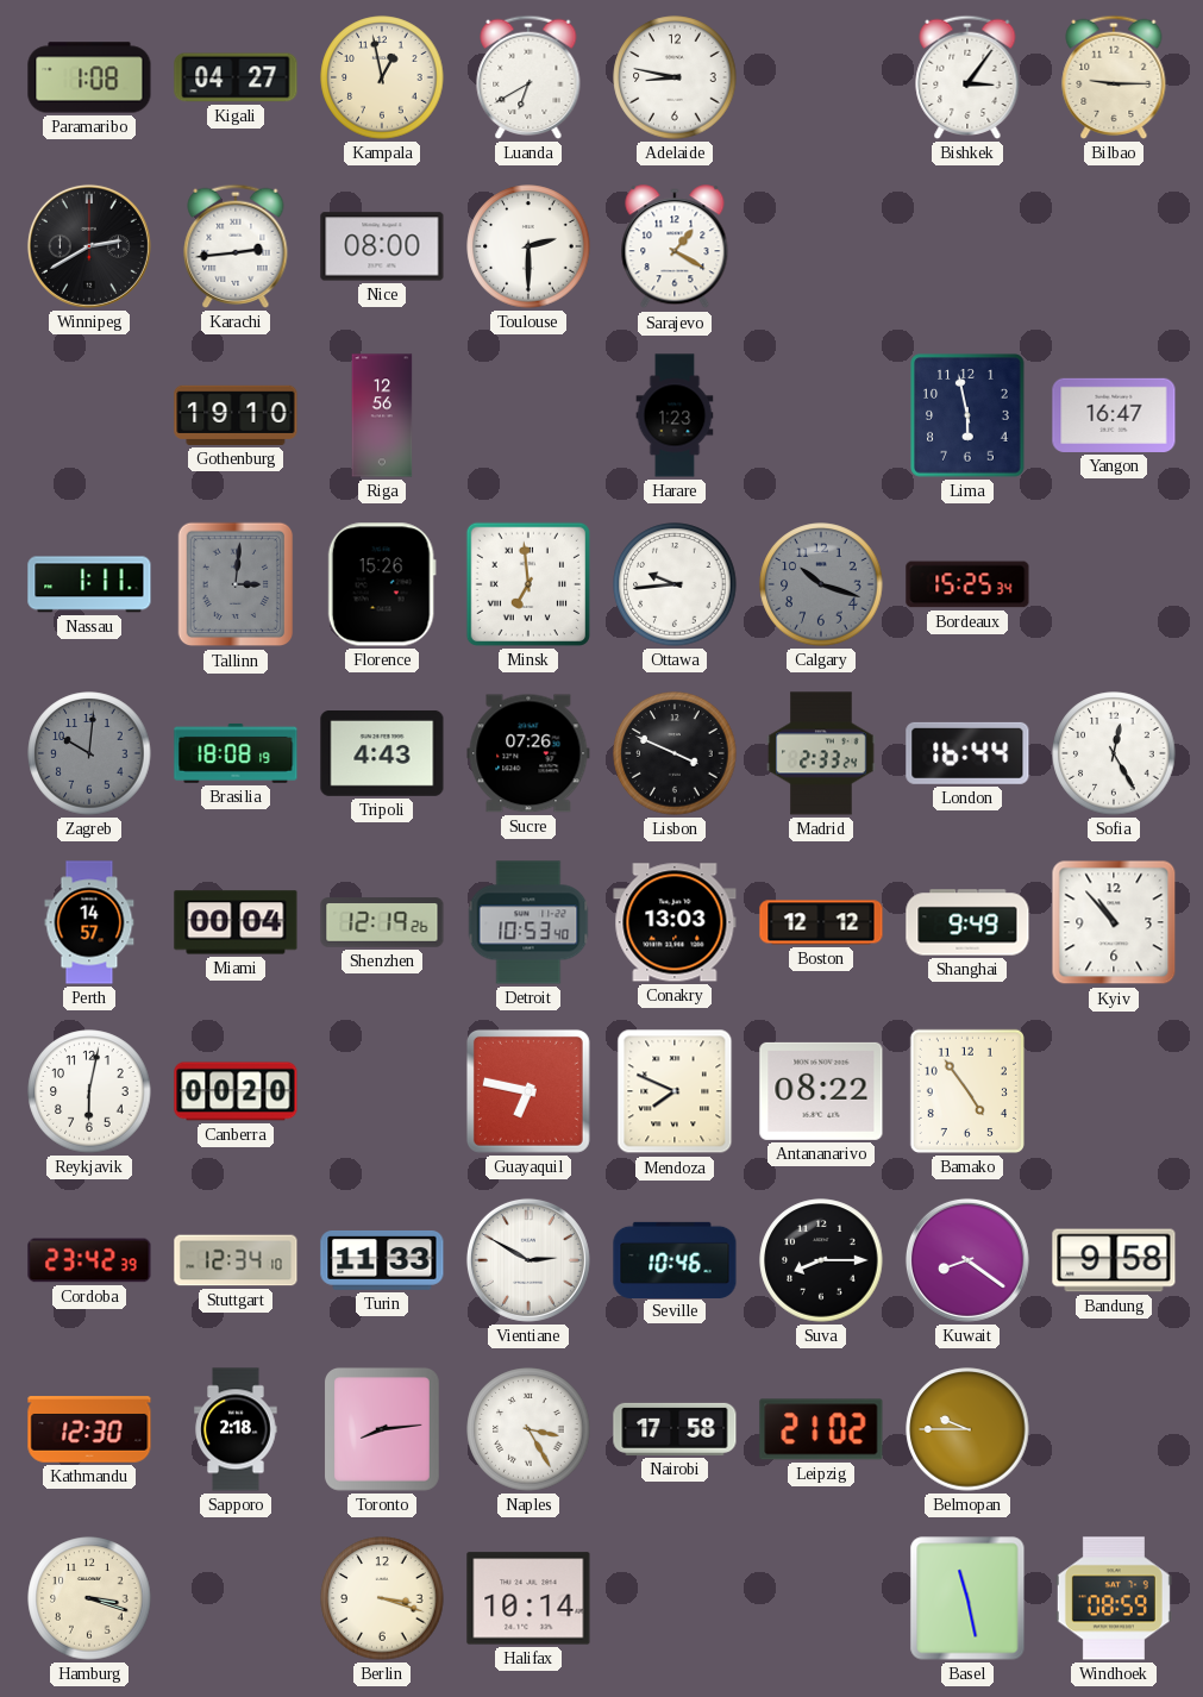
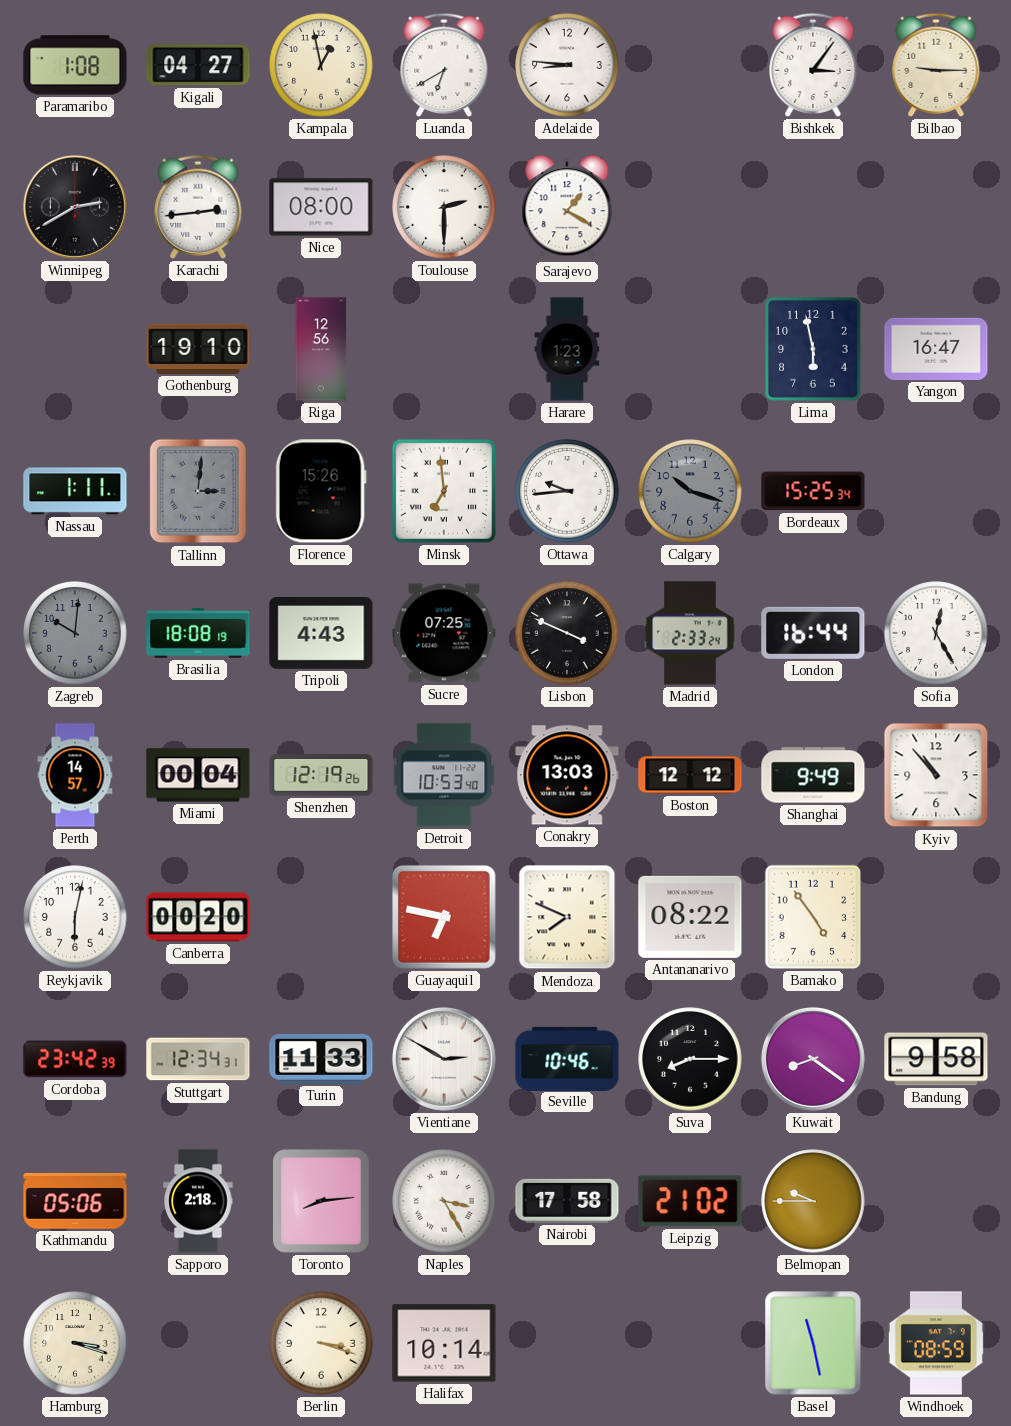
Adelaide: 8:47 -> 8:46 (567, 65)
Sucre: 07:26 -> 07:25 (444, 633)
Stuttgart: 12:34:10 -> 12:34:31 (198, 1059)
Kathmandu: 12:30 -> 05:06 (75, 1201)
